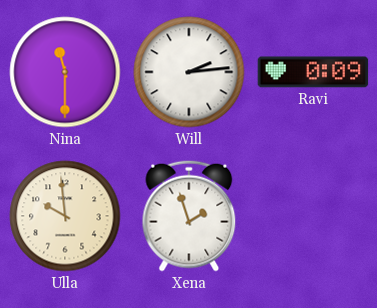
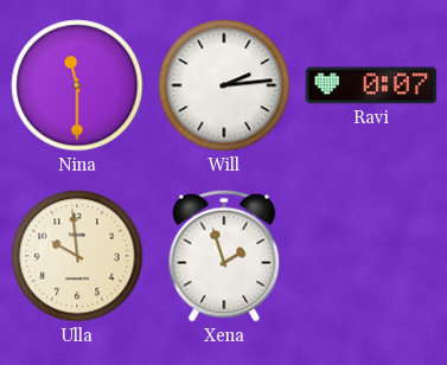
Ravi: 0:09 -> 0:07 (371, 85)
